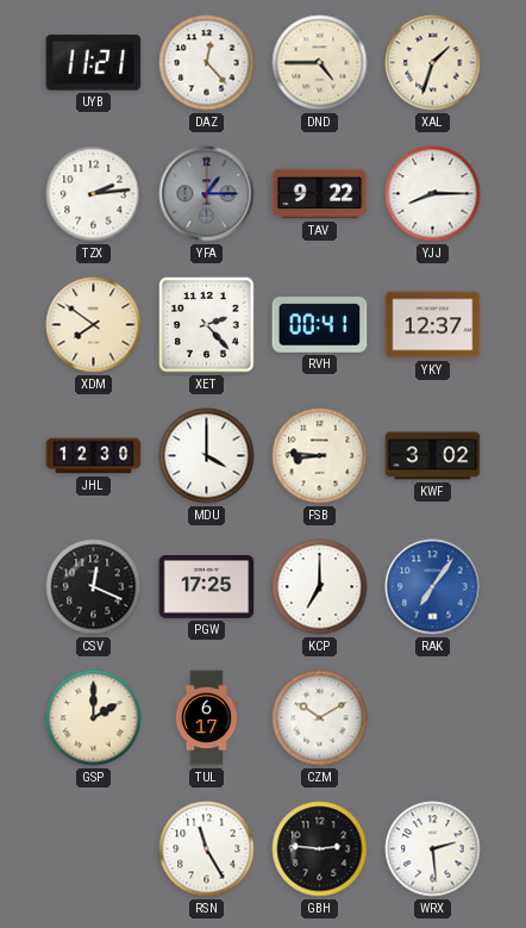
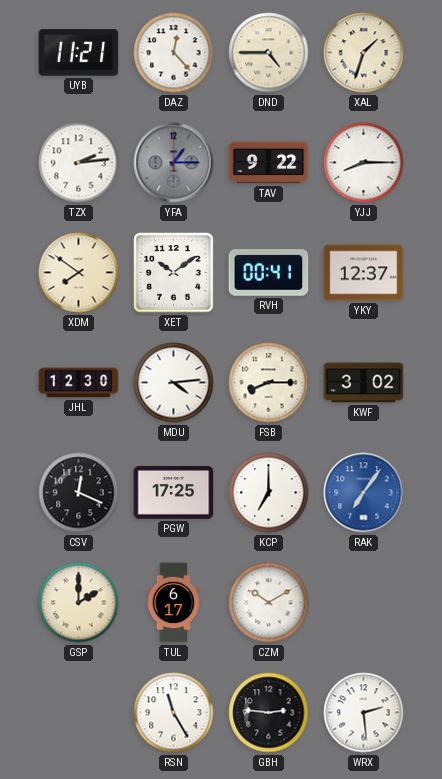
XET: 2:23 -> 10:09 (174, 273)
MDU: 4:00 -> 4:14 (174, 383)
FSB: 8:46 -> 8:15 (269, 383)
